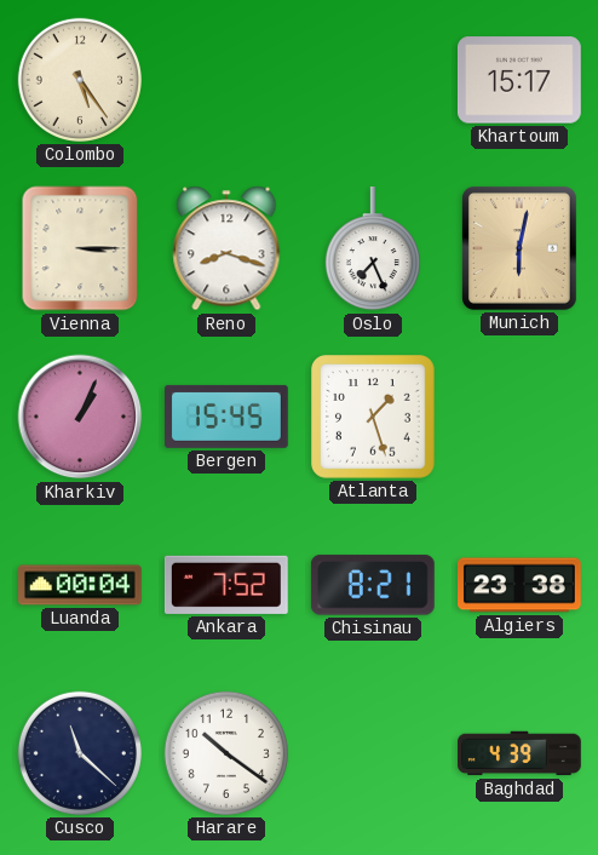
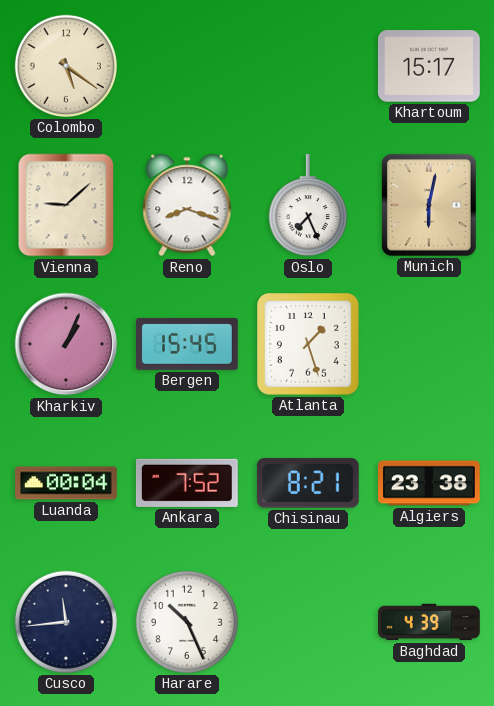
Colombo: 5:24 -> 5:21 (66, 66)
Vienna: 3:15 -> 9:08 (66, 205)
Cusco: 11:22 -> 11:44 (66, 622)
Harare: 10:21 -> 10:26 (187, 622)
